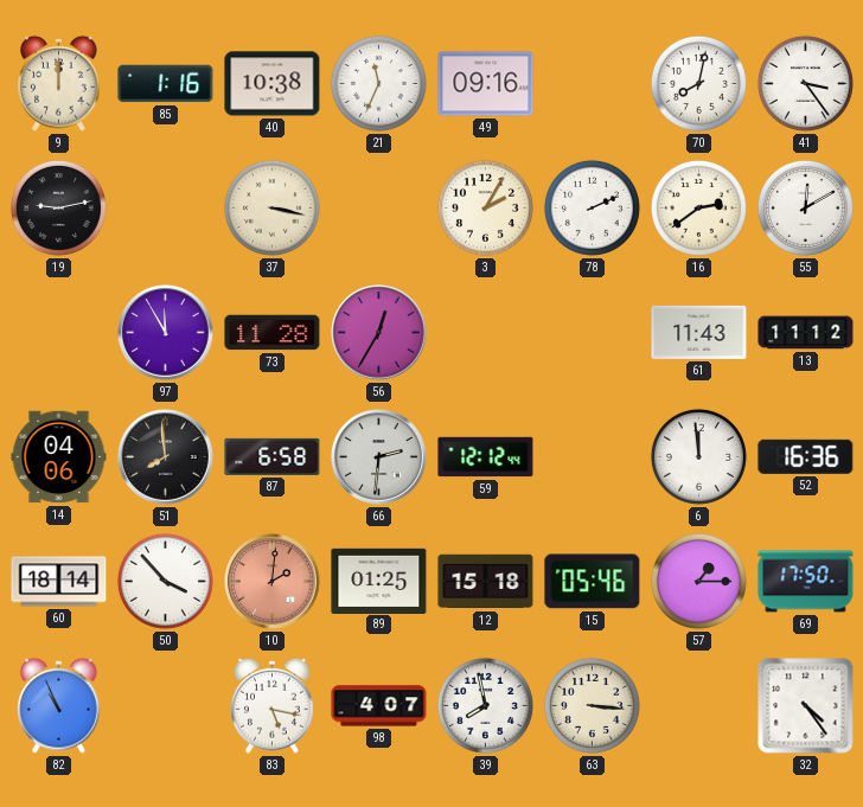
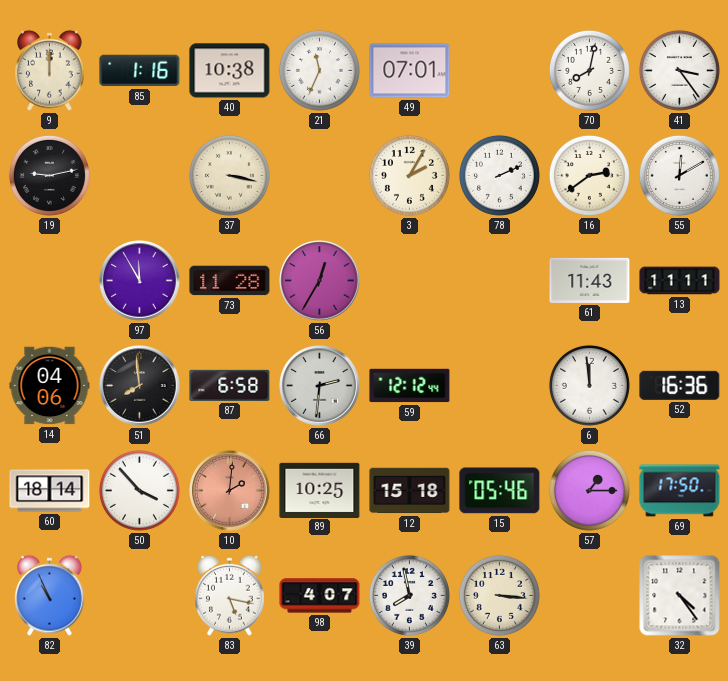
49: 09:16 -> 07:01 (410, 71)
13: 11:12 -> 11:11 (680, 281)
89: 01:25 -> 10:25 (320, 490)
